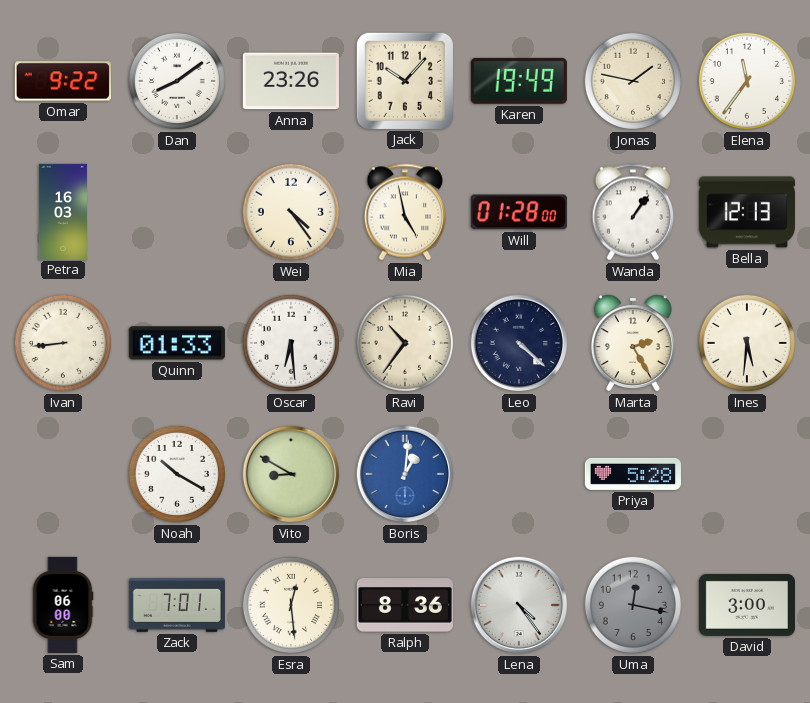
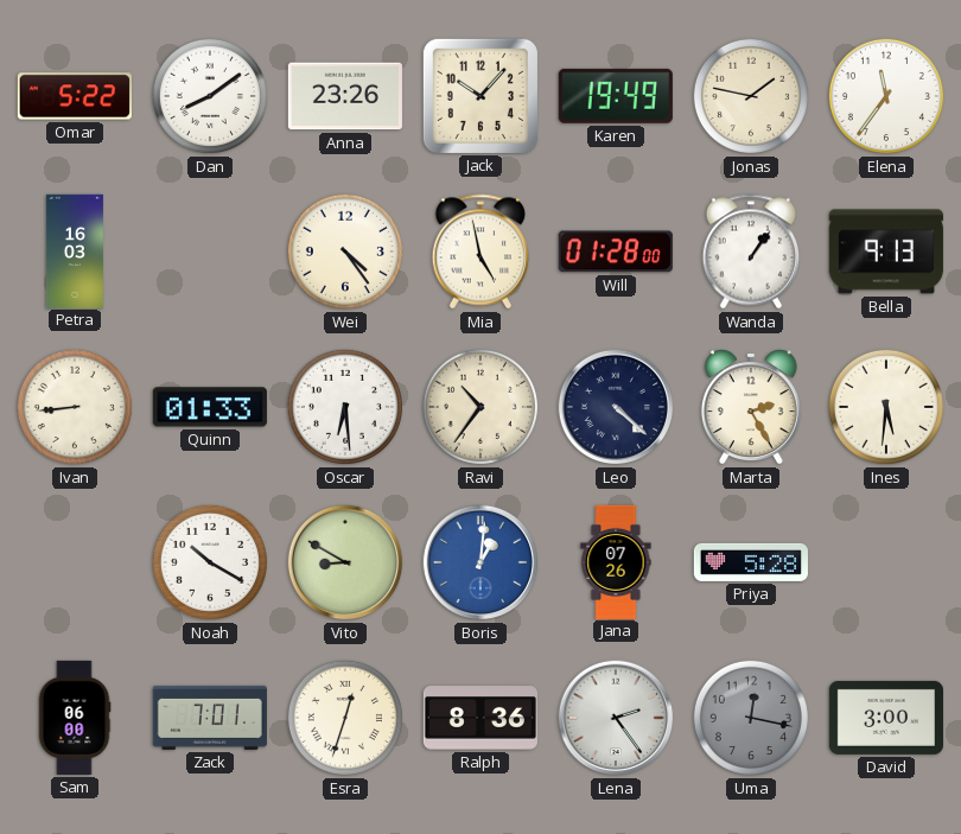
Omar: 9:22 -> 5:22 (75, 96)
Bella: 12:13 -> 9:13 (886, 252)
Jana: none -> 07:26 (616, 561)
Esra: 12:29 -> 12:33 (345, 718)
Lena: 4:24 -> 2:24 (616, 718)
